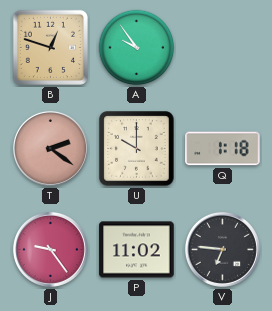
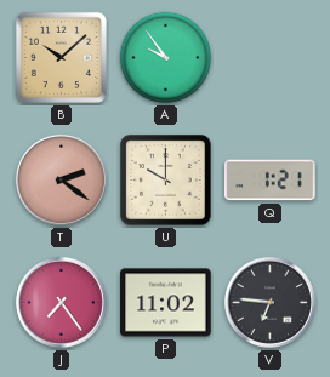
B: 12:48 -> 10:08 (61, 57)
Q: 1:18 -> 1:21 (271, 181)
J: 9:24 -> 7:24 (61, 302)
